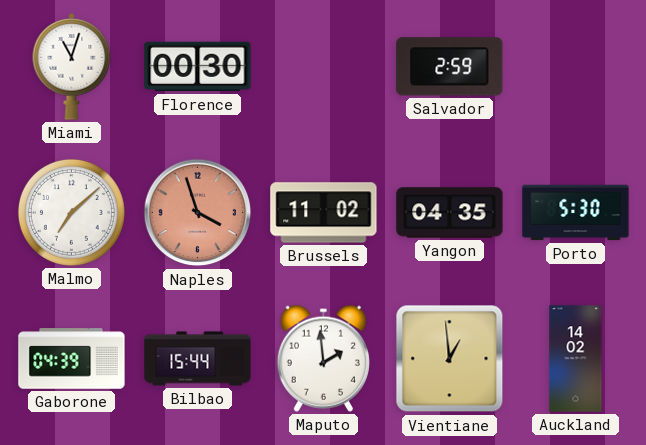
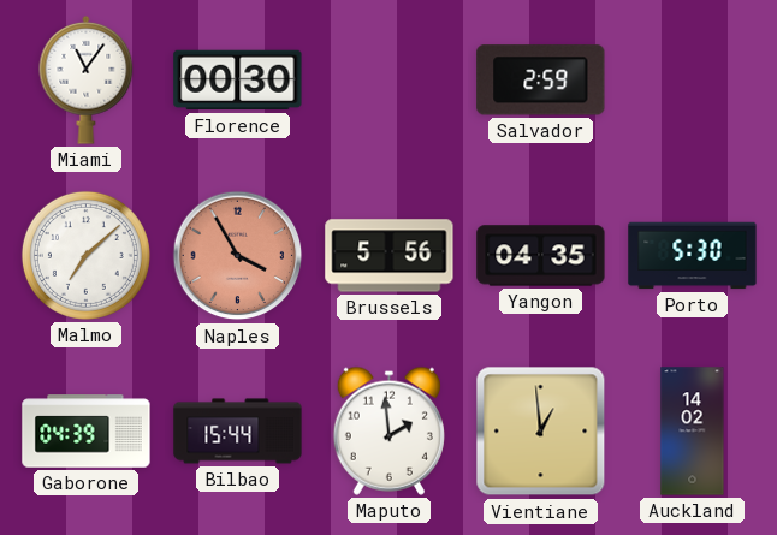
Miami: 11:03 -> 11:06 (87, 79)
Naples: 3:57 -> 3:55 (238, 256)
Brussels: 11:02 -> 5:56 (390, 256)
